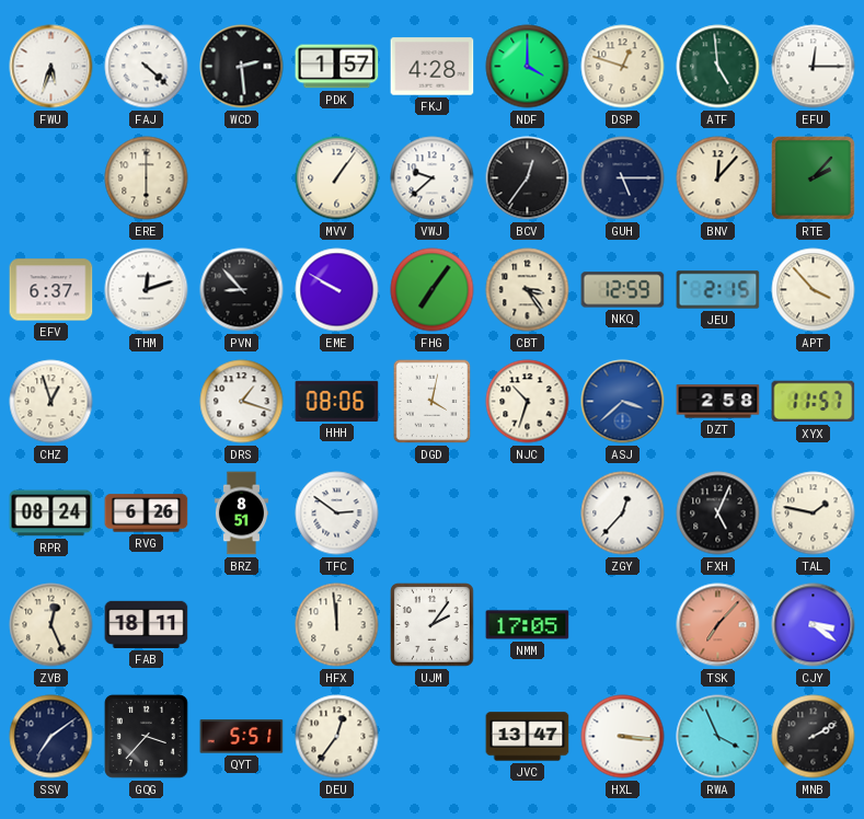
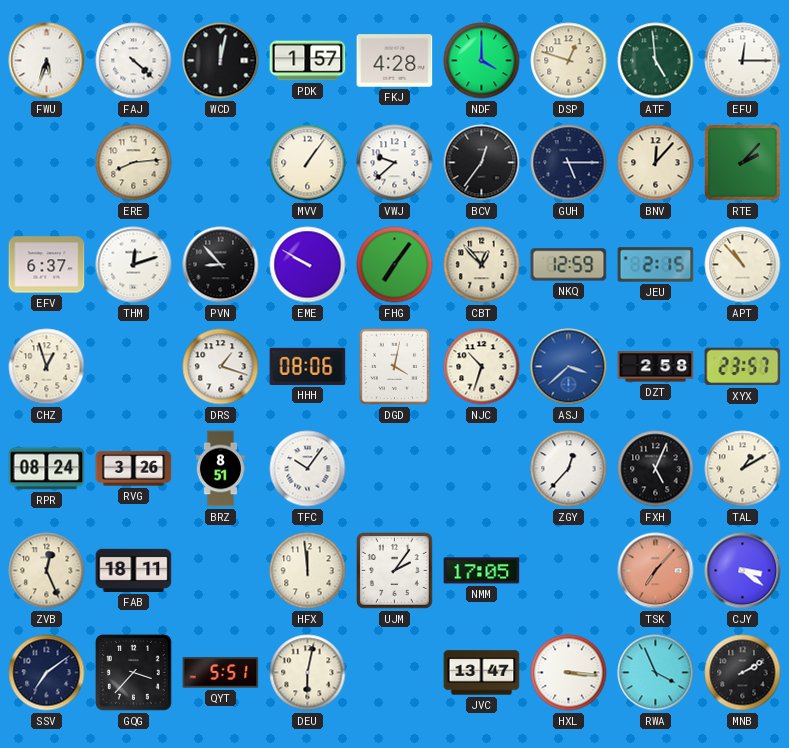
WCD: 2:29 -> 12:02 (221, 61)
ERE: 6:00 -> 8:14 (134, 163)
CBT: 3:24 -> 12:53 (482, 265)
APT: 3:53 -> 10:53 (743, 265)
XYX: 11:57 -> 23:57 (743, 367)
RVG: 6:26 -> 3:26 (134, 469)
TFC: 2:51 -> 10:06 (308, 469)
TAL: 1:47 -> 1:10 (743, 469)
DEU: 12:36 -> 6:02 (308, 673)
